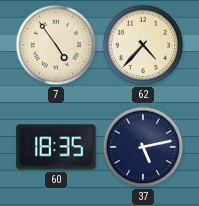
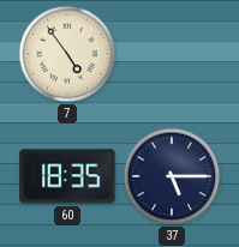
62: 4:37 -> none (143, 45)
37: 5:13 -> 5:15 (172, 176)
